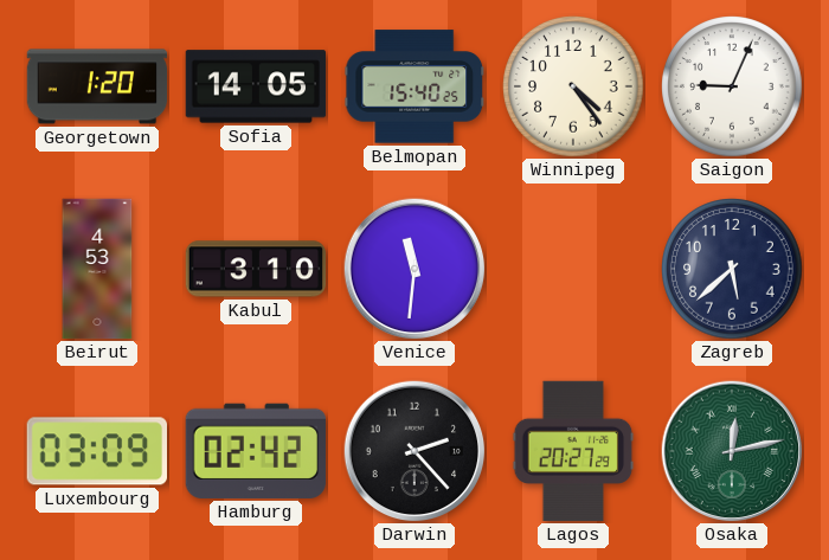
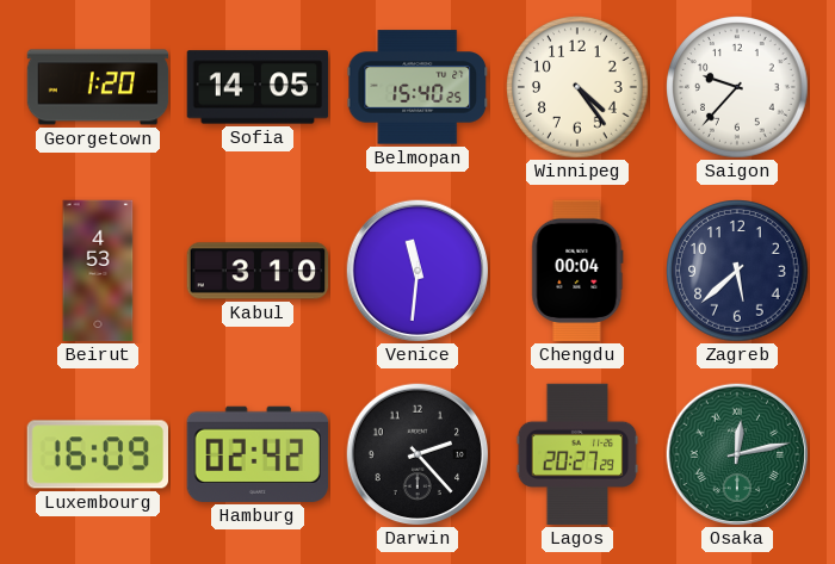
Saigon: 9:04 -> 9:37 (737, 87)
Chengdu: none -> 00:04 (577, 271)
Luxembourg: 03:09 -> 16:09 (97, 454)
